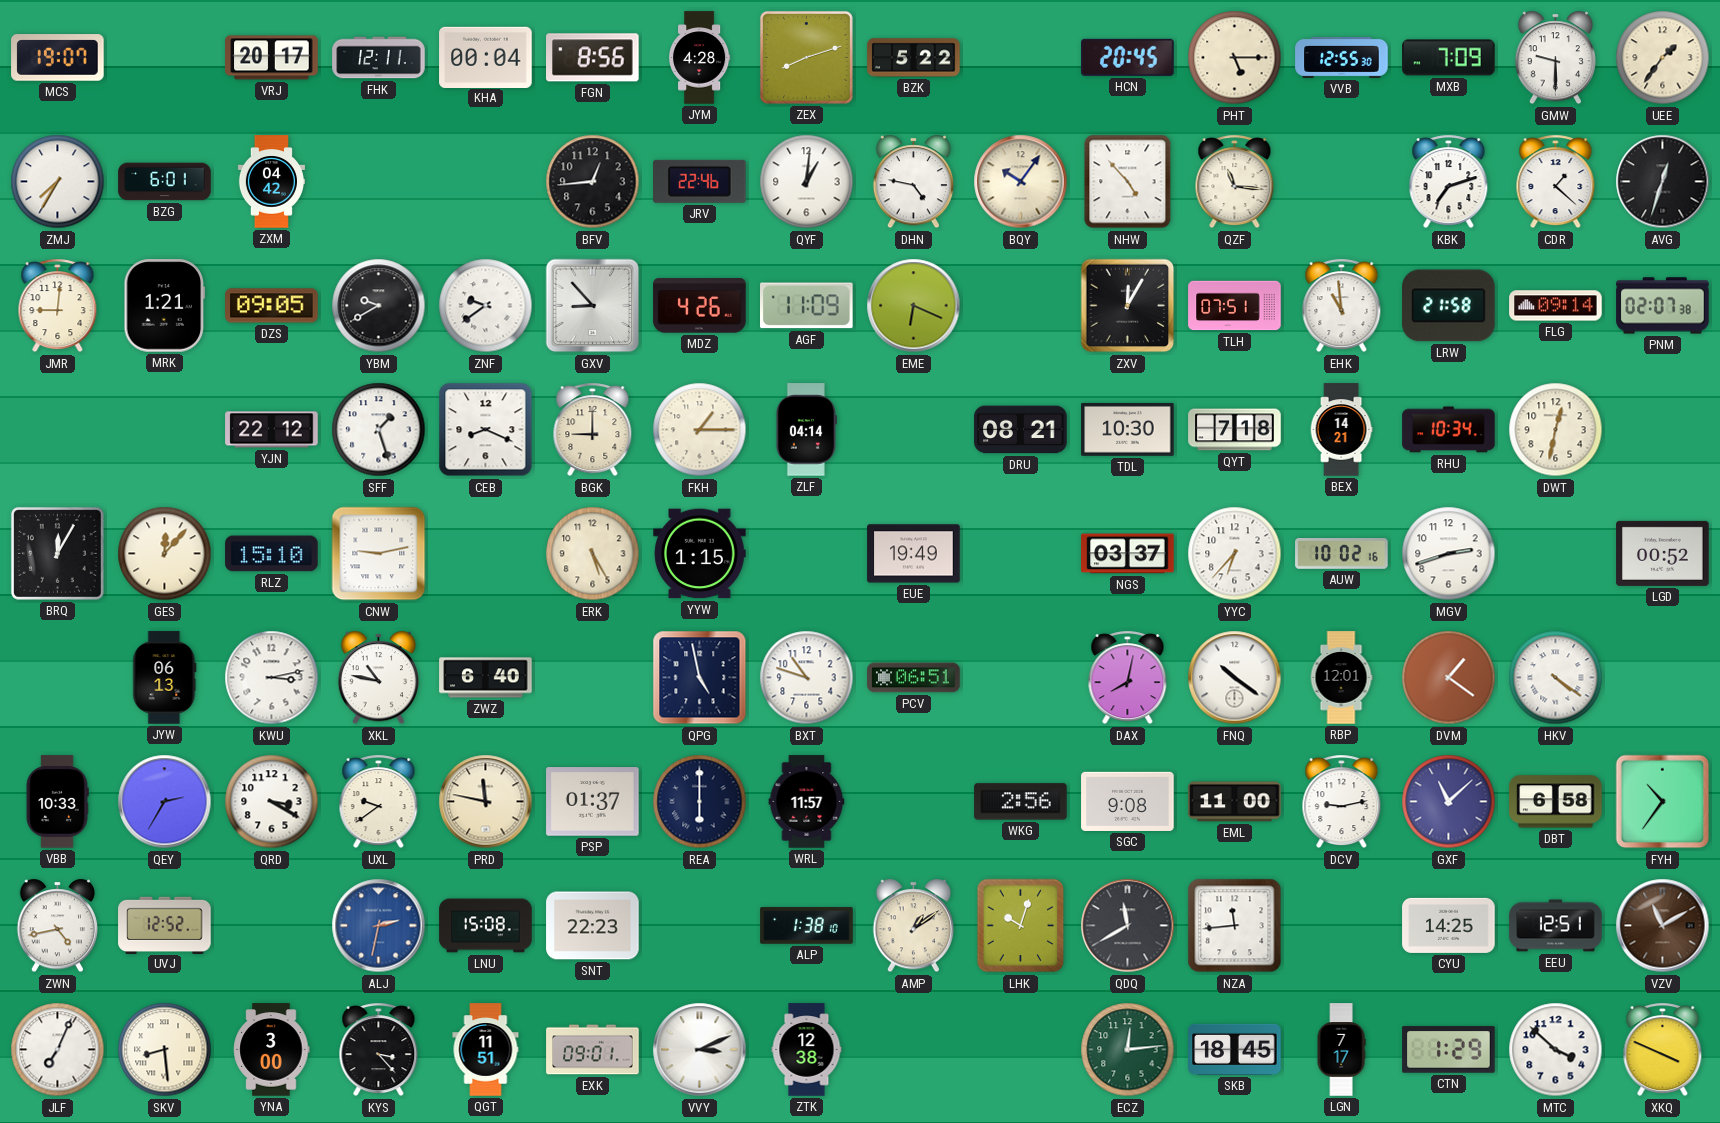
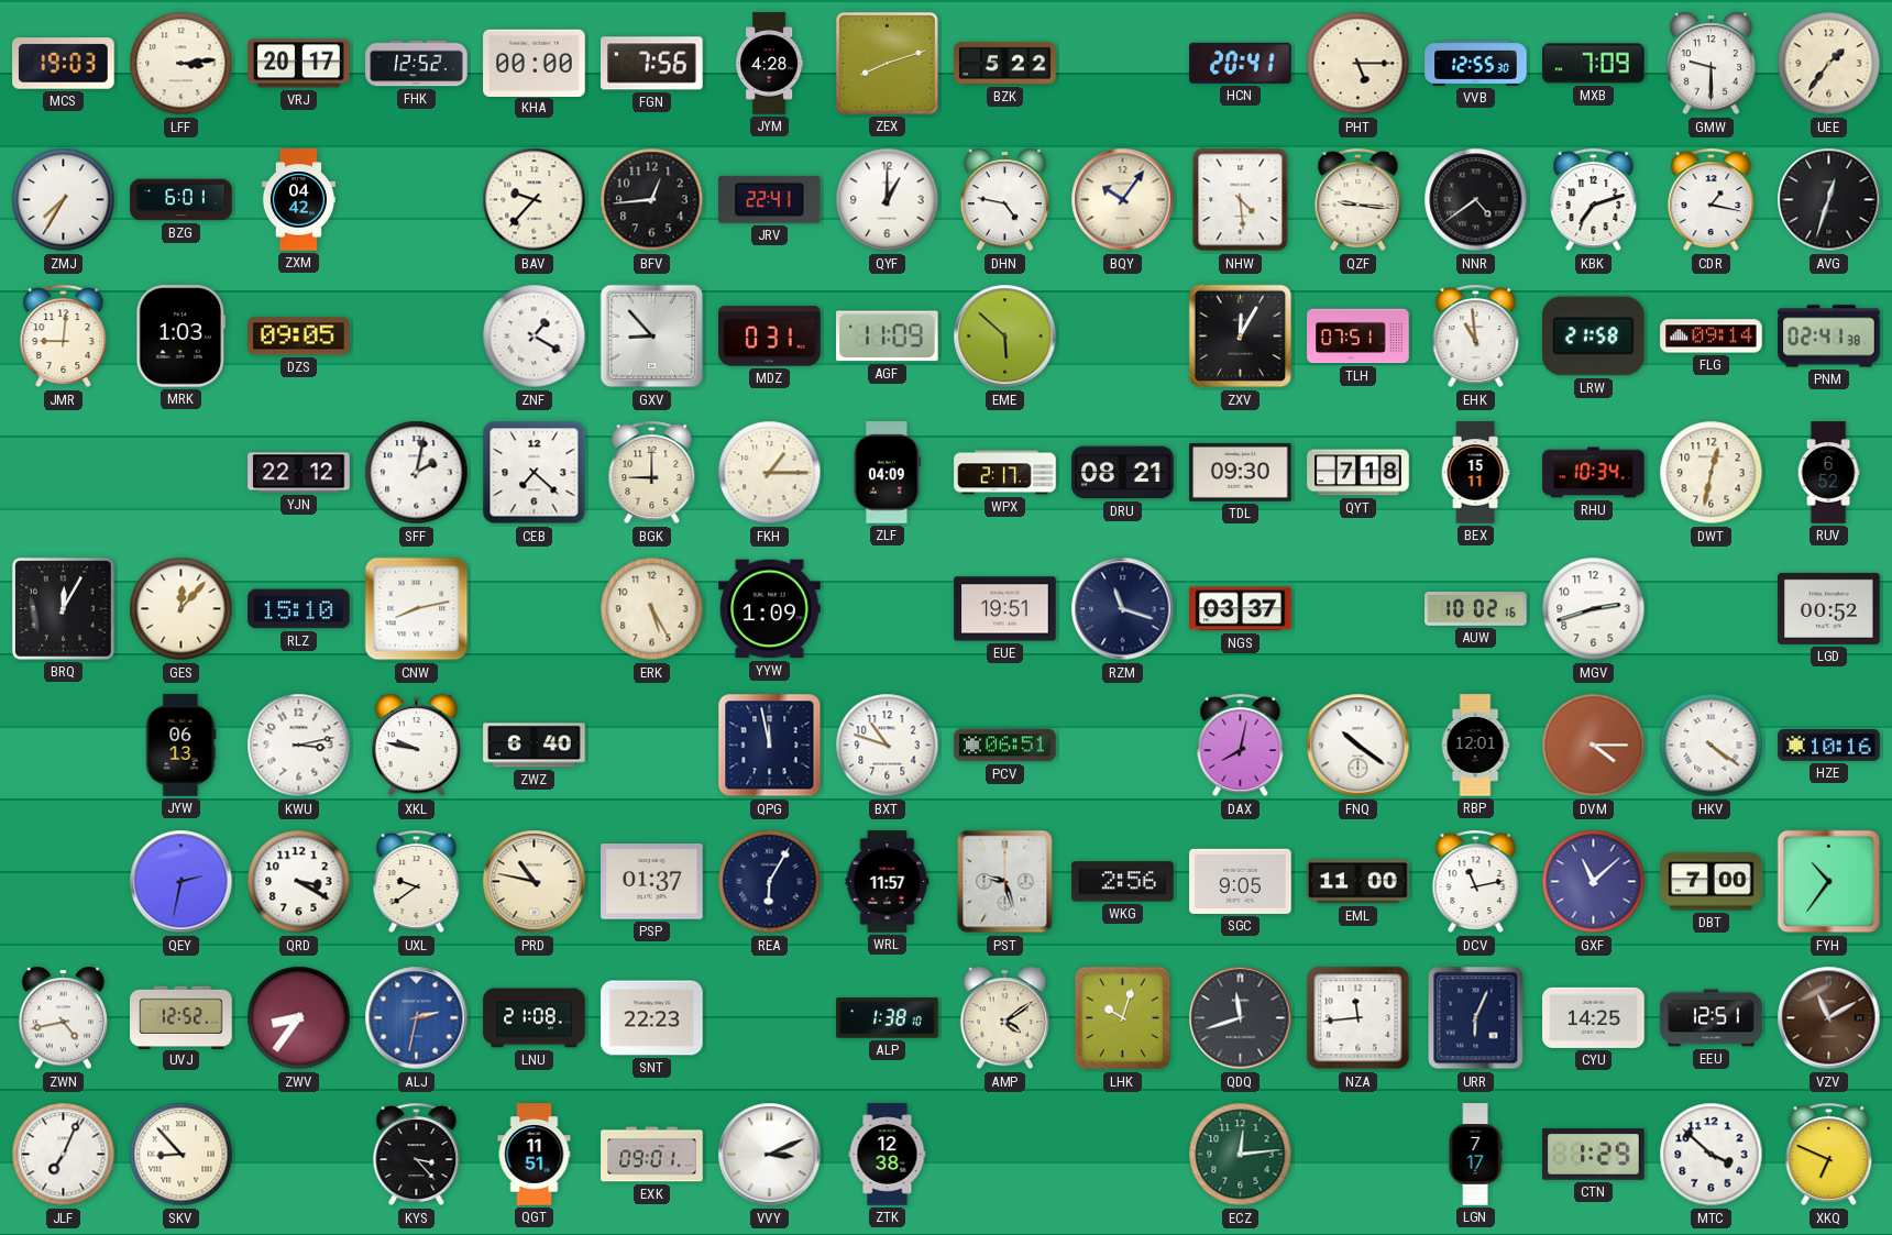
MCS: 19:07 -> 19:03 (64, 64)
LFF: none -> 3:14 (182, 64)
FHK: 12:11 -> 12:52 (417, 64)
KHA: 00:04 -> 00:00 (535, 63)
FGN: 8:56 -> 7:56 (652, 64)
HCN: 20:45 -> 20:41 (1241, 63)
BAV: none -> 9:37 (535, 200)
JRV: 22:46 -> 22:41 (770, 199)
QYF: 1:01 -> 1:00 (888, 200)
NHW: 4:53 -> 4:29 (1241, 200)
QZF: 11:16 -> 9:16 (1358, 200)
NNR: none -> 4:39 (1476, 200)
CDR: 1:22 -> 1:17 (1712, 200)
MRK: 1:21 -> 1:03 (182, 337)
YBM: 9:40 -> none (379, 306)
ZNF: 9:39 -> 1:20 (535, 337)
MDZ: 4:26 -> 0:31 (770, 337)
EME: 6:19 -> 5:52 (1005, 337)
PNM: 02:07 -> 02:41 (1829, 337)
SFF: 1:27 -> 2:02 (417, 473)
CEB: 8:19 -> 7:22 (535, 473)
ZLF: 04:14 -> 04:09 (887, 473)
WPX: none -> 2:17 (1005, 473)
TDL: 10:30 -> 09:30 (1241, 472)
BEX: 14:21 -> 15:11 (1475, 473)
RUV: none -> 6:52 (1828, 473)
CNW: 9:13 -> 8:13 (417, 609)
YYW: 1:15 -> 1:09 (770, 609)
EUE: 19:49 -> 19:51 (1005, 609)
RZM: none -> 11:18 (1123, 609)
YYC: 6:37 -> none (1235, 554)
XKL: 10:47 -> 9:47 (416, 746)
QPG: 4:58 -> 11:58 (770, 746)
DVM: 1:21 -> 4:15 (1594, 746)
HZE: none -> 10:16 (1829, 746)
VBB: 10:33 -> none (57, 802)
QEY: 2:35 -> 2:32 (182, 882)
PRD: 11:47 -> 10:47 (535, 882)
REA: 6:00 -> 6:05 (770, 882)
PST: none -> 9:27 (1005, 882)
SGC: 9:08 -> 9:05 (1241, 881)
DCV: 9:13 -> 11:13 (1476, 882)
DBT: 6:58 -> 7:00 (1712, 882)
ZWV: none -> 8:36 (299, 1018)
LNU: 15:08 -> 21:08 (535, 1018)
AMP: 1:09 -> 4:09 (1004, 1018)
QDQ: 11:40 -> 11:42 (1241, 1018)
URR: none -> 6:04 (1476, 1018)
SKV: 8:29 -> 8:53 (182, 1155)
YNA: 3:00 -> none (272, 1050)
SKB: 18:45 -> none (1235, 1049)
XKQ: 3:49 -> 6:49 (1829, 1155)
